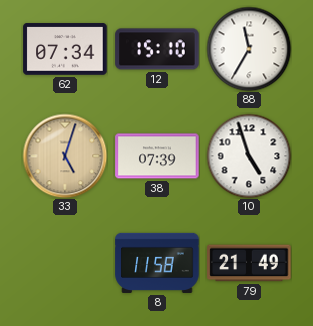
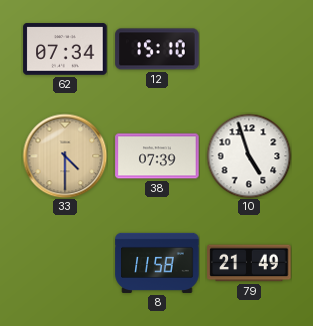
88: 11:35 -> none (249, 49)
33: 5:03 -> 4:30 (65, 156)
